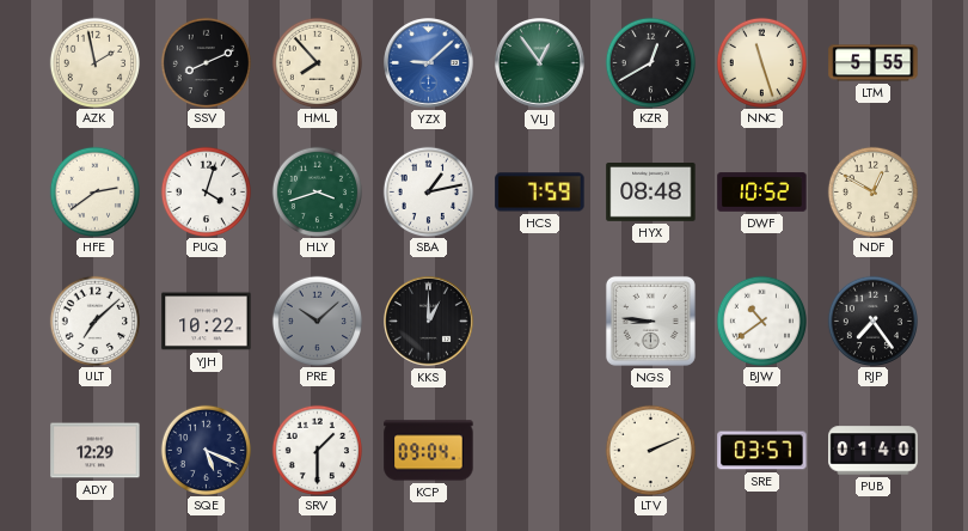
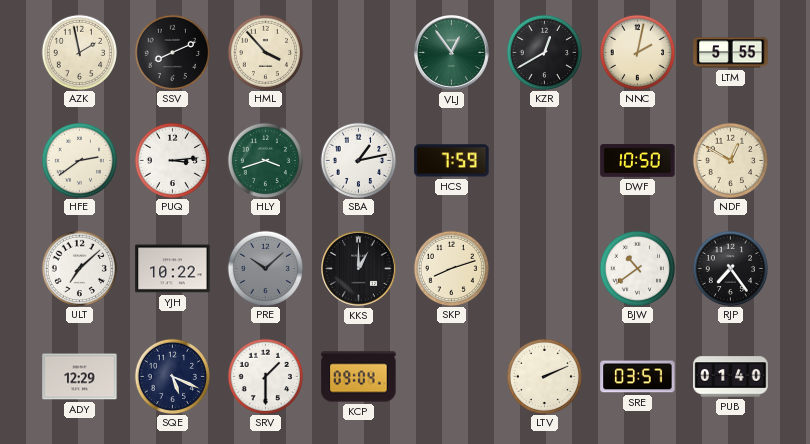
HML: 7:53 -> 3:53 (265, 52)
YZX: 9:08 -> none (429, 63)
NNC: 11:27 -> 2:02 (637, 52)
PUQ: 4:03 -> 3:14 (172, 160)
HYX: 08:48 -> none (651, 193)
DWF: 10:52 -> 10:50 (638, 161)
SKP: none -> 8:12 (451, 268)
NGS: 8:46 -> none (650, 321)
